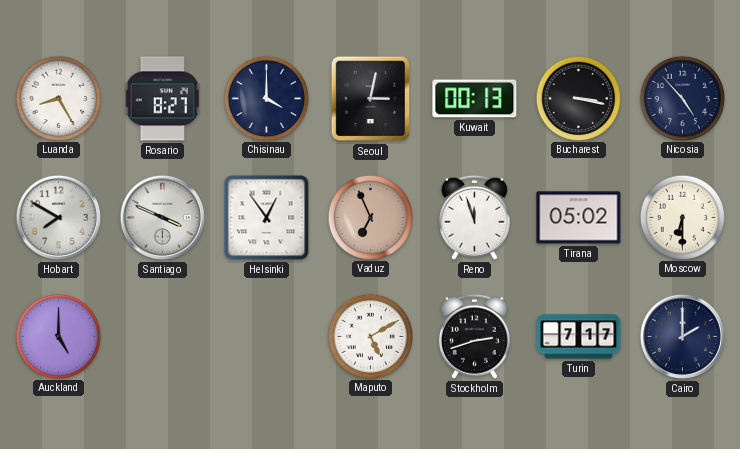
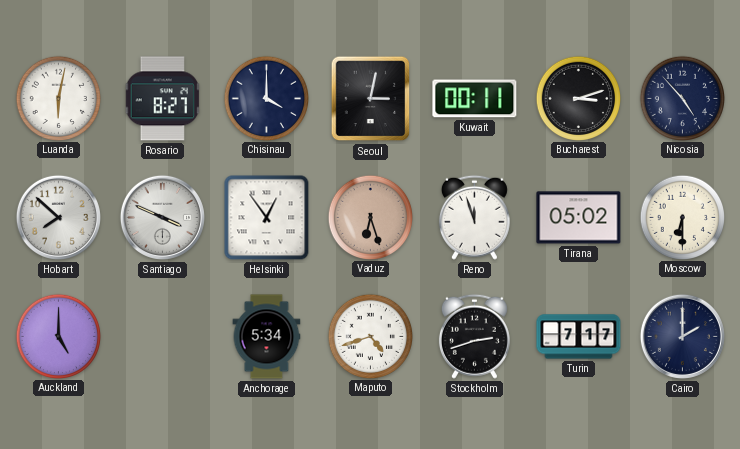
Luanda: 8:25 -> 6:02 (58, 98)
Kuwait: 00:13 -> 00:11 (475, 99)
Bucharest: 3:17 -> 3:12 (578, 98)
Hobart: 7:50 -> 7:52 (58, 217)
Vaduz: 6:56 -> 6:27 (370, 217)
Anchorage: none -> 5:34 (267, 337)
Maputo: 5:10 -> 4:42 (370, 336)
